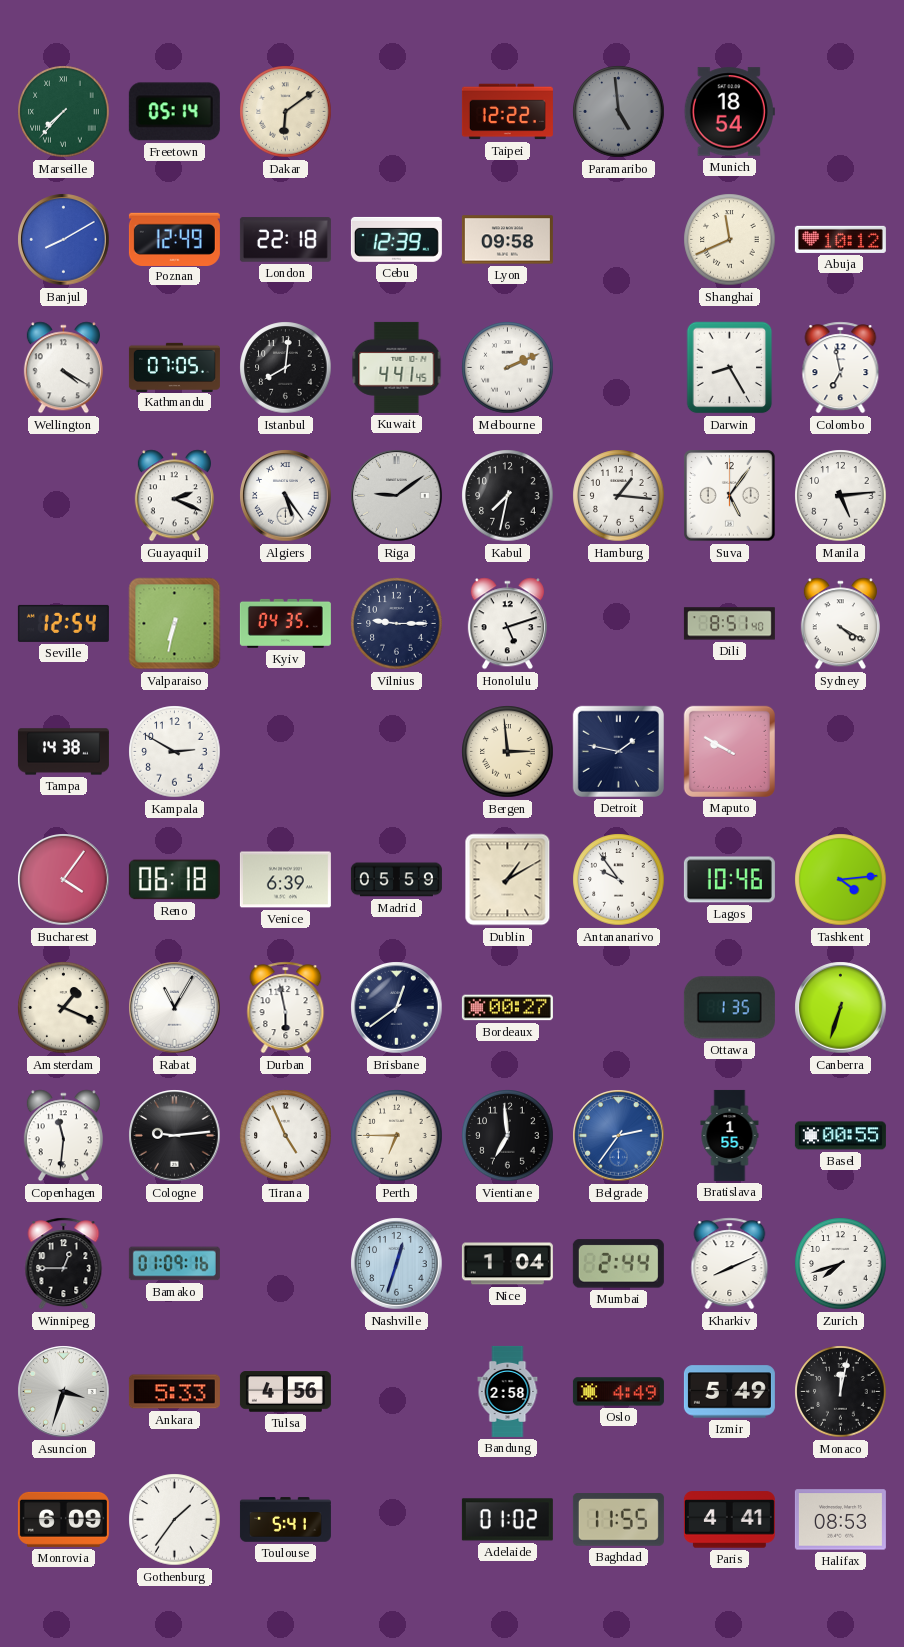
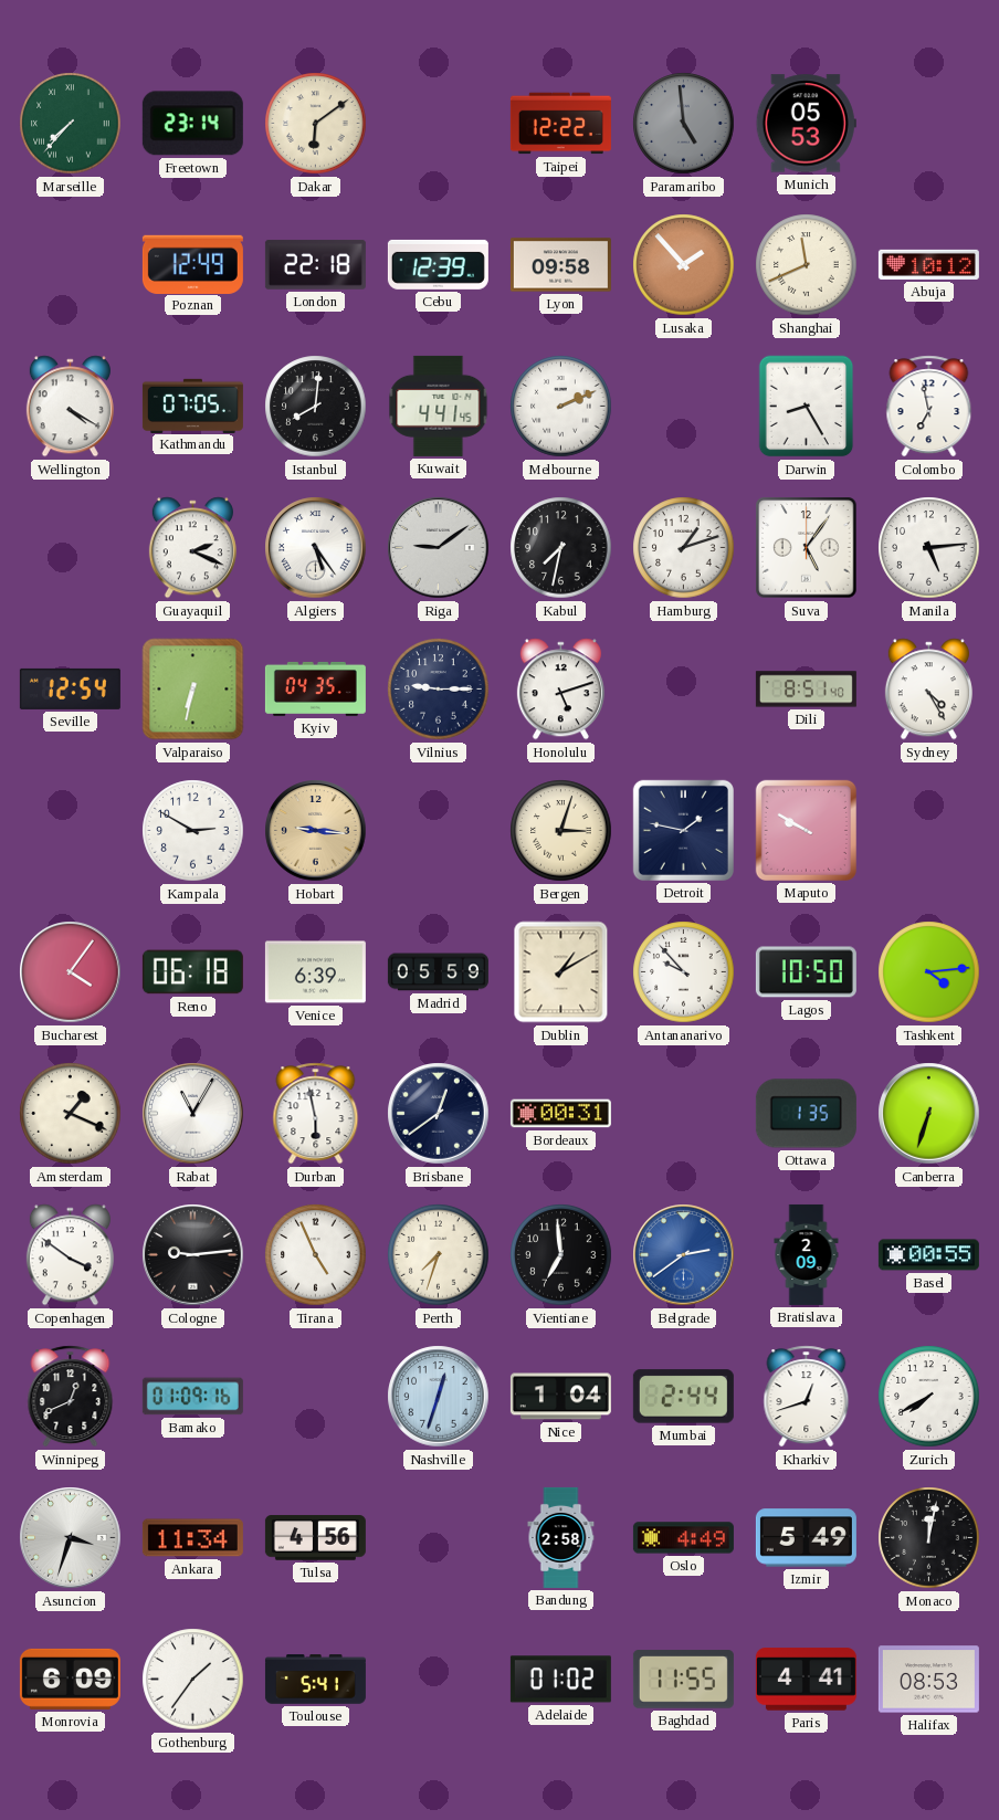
Freetown: 05:14 -> 23:14 (192, 124)
Munich: 18:54 -> 05:53 (806, 124)
Banjul: 8:10 -> none (64, 240)
Lusaka: none -> 1:53 (684, 265)
Hamburg: 1:16 -> 1:12 (684, 548)
Sydney: 4:20 -> 4:25 (928, 690)
Tampa: 14:38 -> none (63, 752)
Hobart: none -> 9:16 (316, 831)
Bergen: 2:59 -> 3:03 (561, 831)
Antananarivo: 9:54 -> 9:53 (684, 972)
Lagos: 10:46 -> 10:50 (806, 972)
Bordeaux: 00:27 -> 00:31 (560, 1114)
Copenhagen: 11:31 -> 3:51 (70, 1255)
Perth: 6:45 -> 7:33 (439, 1255)
Belgrade: 2:36 -> 2:39 (684, 1255)
Bratislava: 1:55 -> 2:09 (807, 1254)
Winnipeg: 12:45 -> 12:41 (71, 1397)
Kharkiv: 8:11 -> 12:42 (807, 1397)
Zurich: 7:42 -> 7:40 (929, 1397)
Ankara: 5:33 -> 11:34 (192, 1538)
